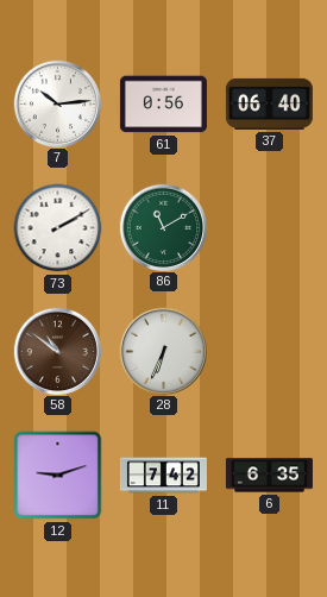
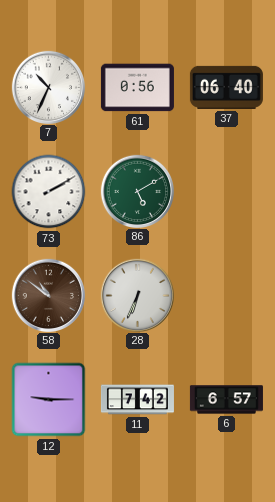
7: 10:14 -> 10:34 (48, 87)
86: 11:10 -> 5:10 (137, 191)
12: 9:12 -> 9:15 (49, 400)
6: 6:35 -> 6:57 (226, 400)
